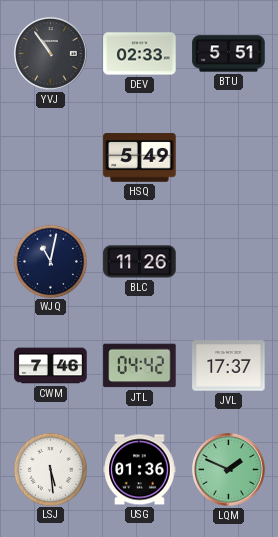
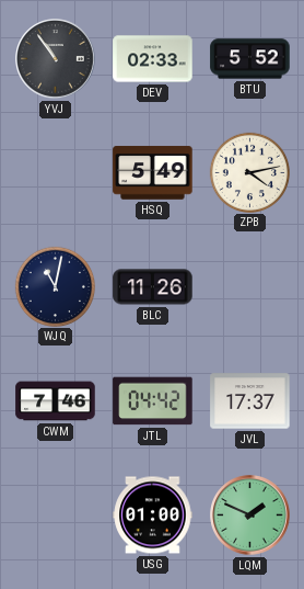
BTU: 5:51 -> 5:52 (250, 59)
ZPB: none -> 4:13 (249, 172)
LSJ: 5:29 -> none (50, 469)
USG: 01:36 -> 01:00 (153, 516)
